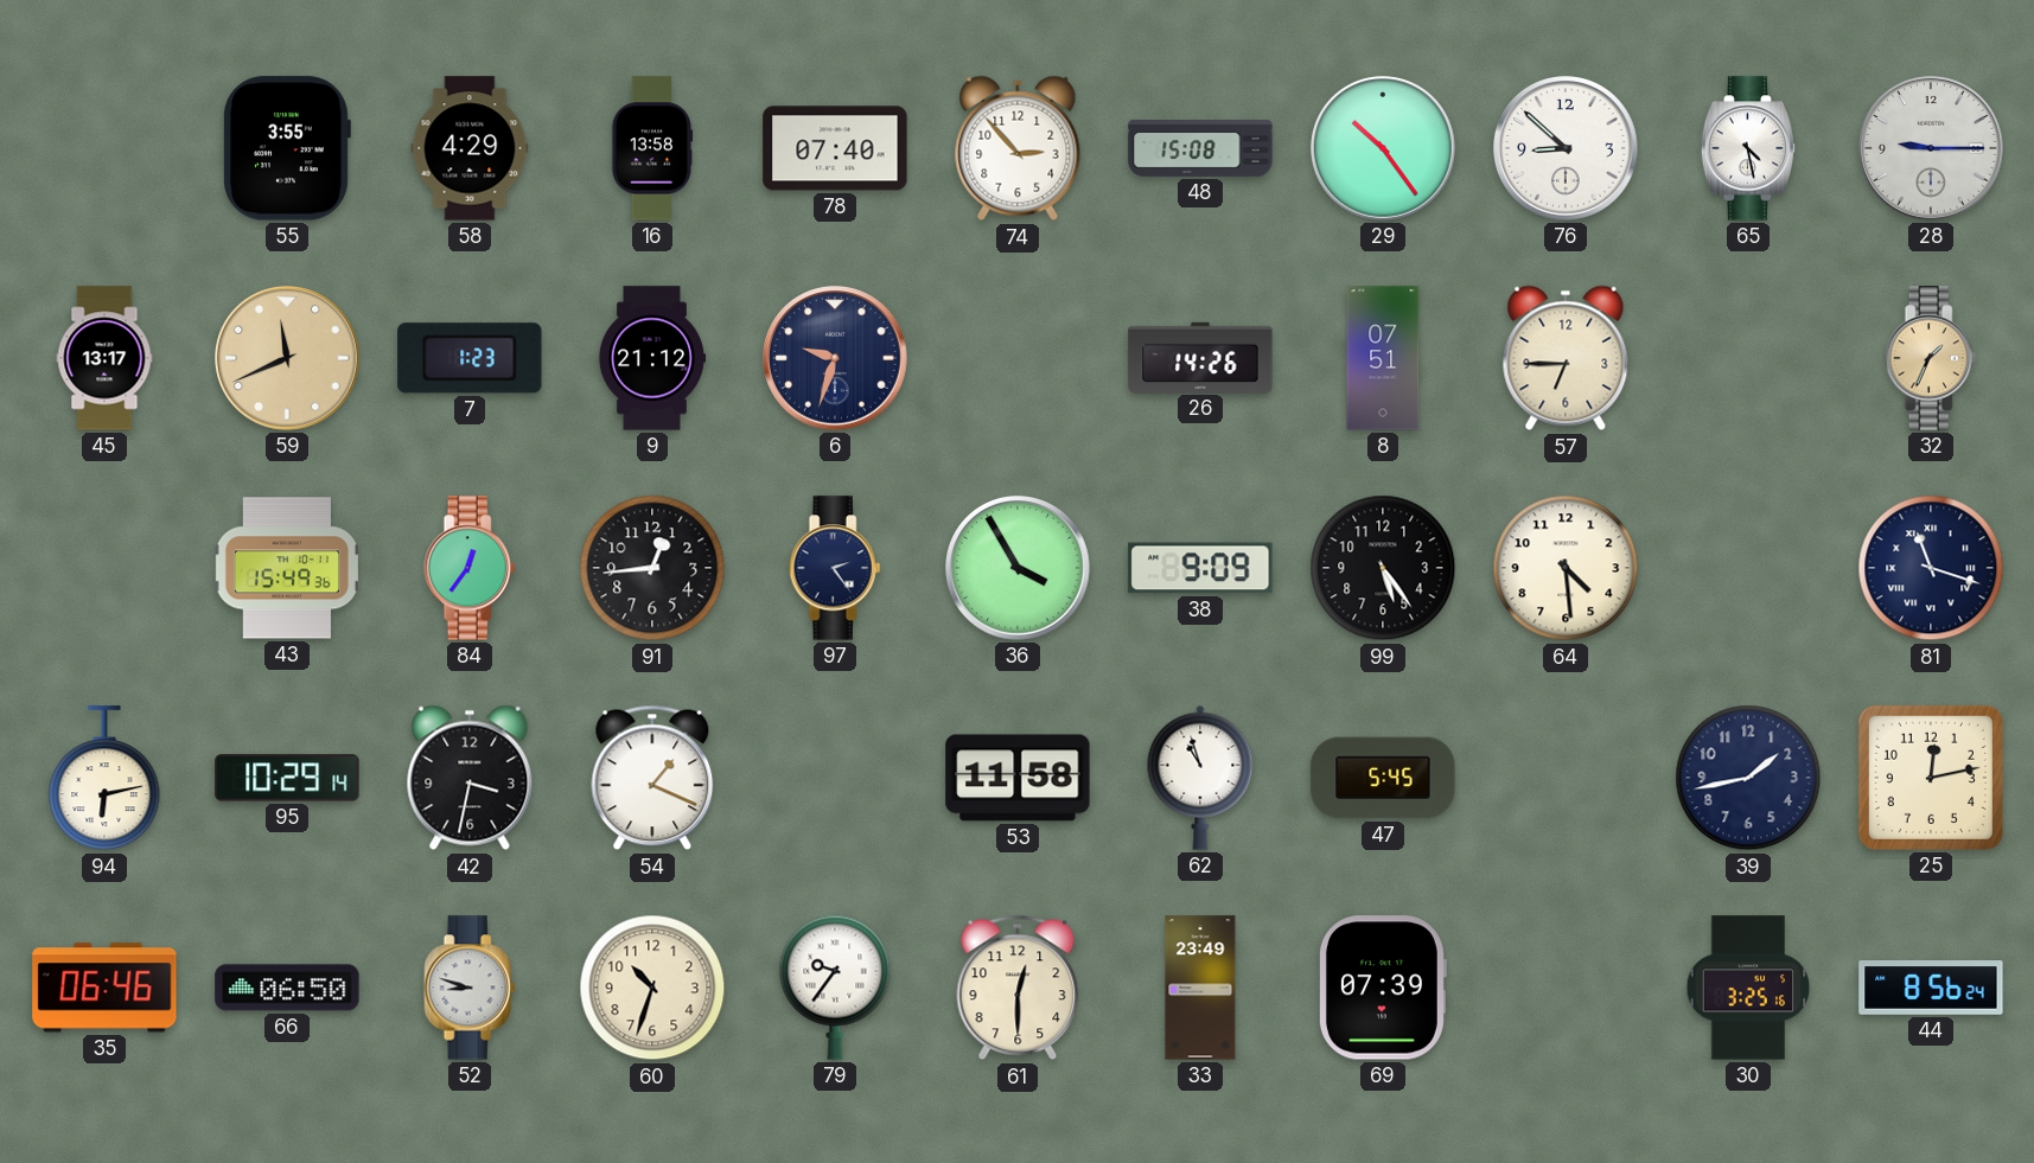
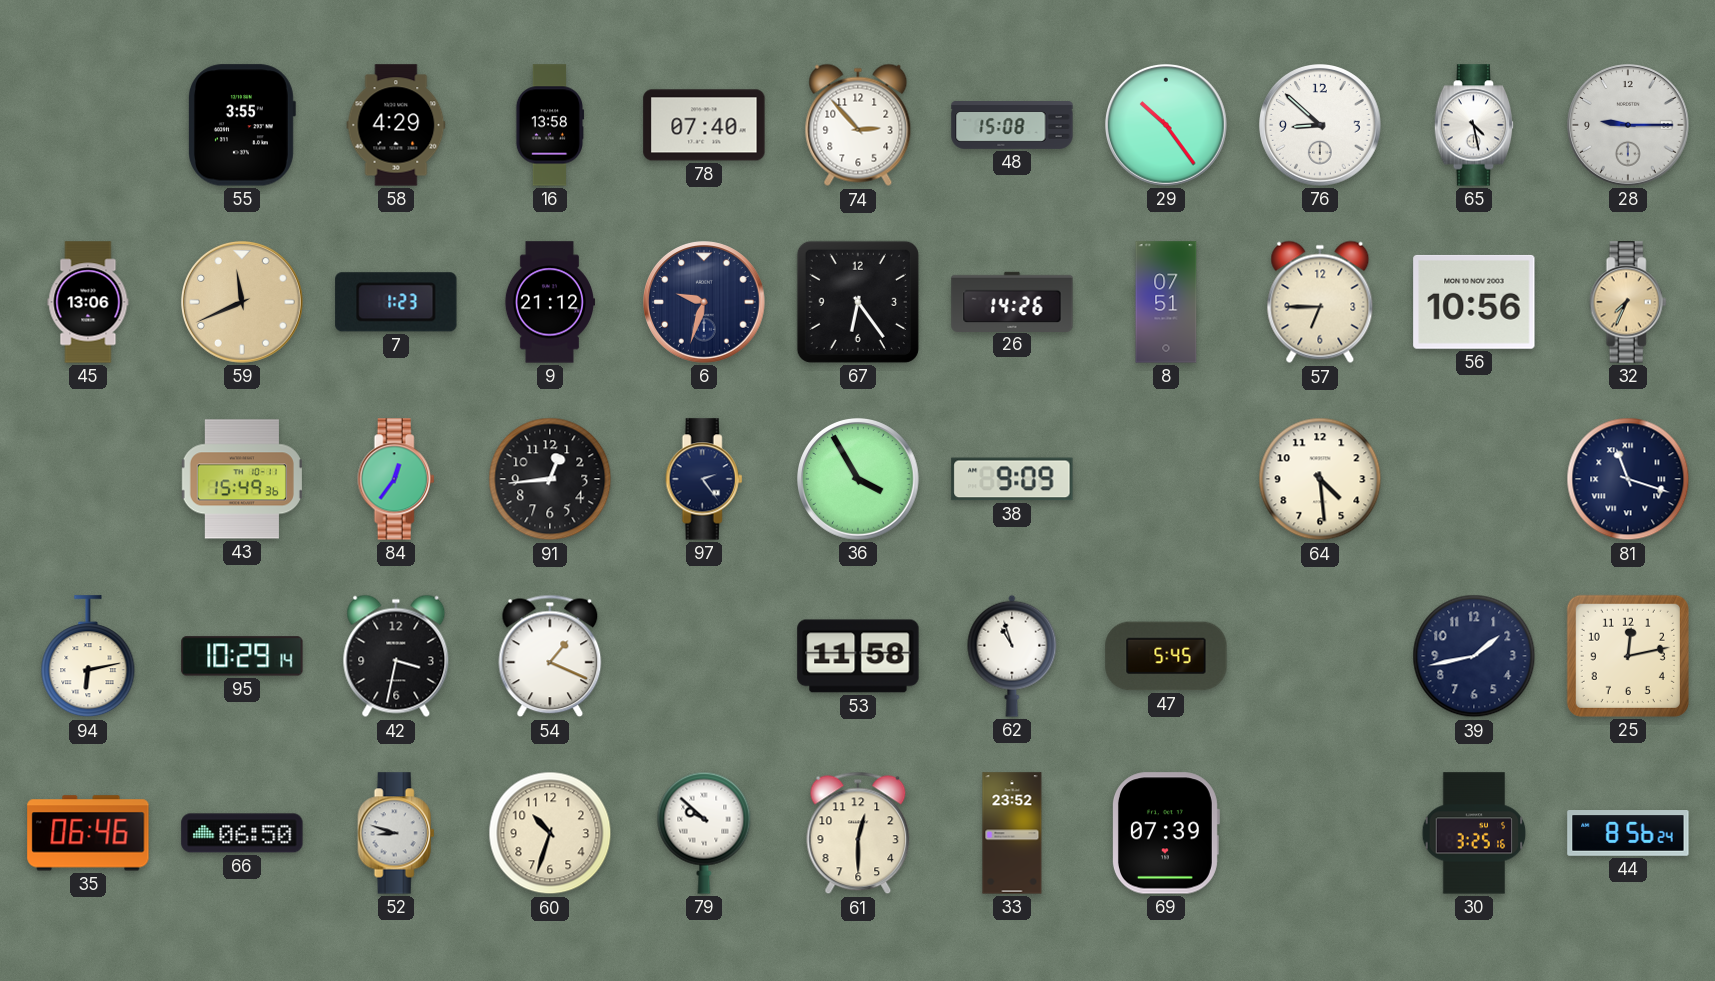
45: 13:17 -> 13:06 (88, 302)
67: none -> 6:24 (858, 302)
56: none -> 10:56 (1474, 302)
32: 1:34 -> 7:34 (1628, 302)
99: 5:24 -> none (1383, 568)
79: 9:36 -> 9:52 (704, 833)
33: 23:49 -> 23:52 (1012, 833)
